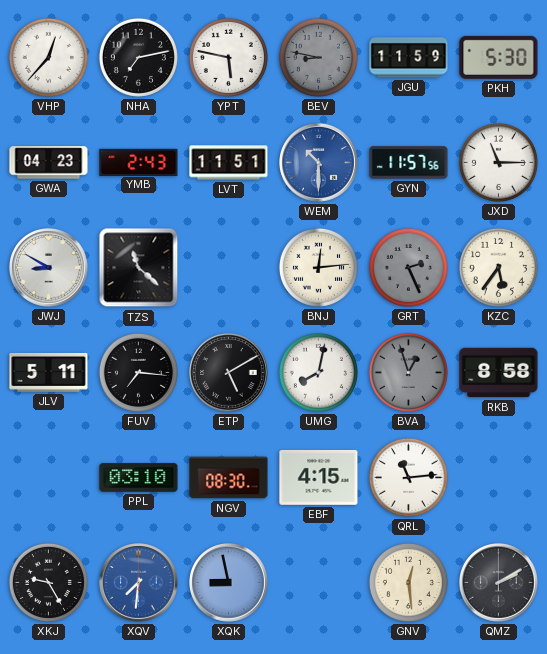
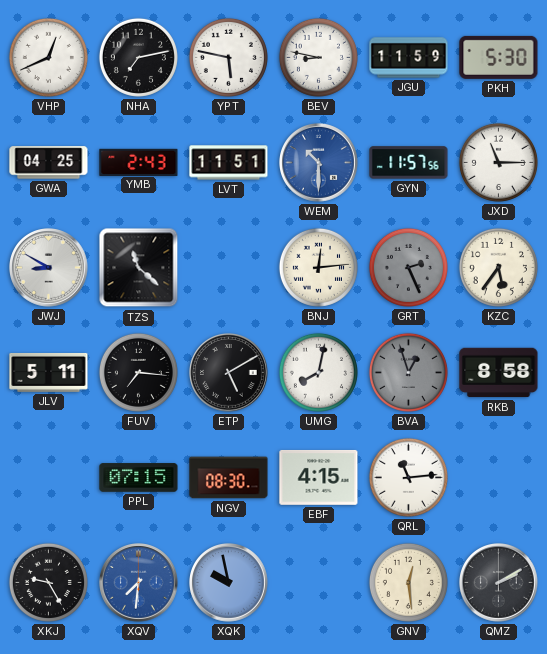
VHP: 12:37 -> 12:41 (48, 57)
BEV dial: grey -> white (318, 57)
GWA: 04:23 -> 04:25 (49, 163)
PPL: 03:10 -> 07:15 (139, 478)
XQK: 8:58 -> 9:58 (229, 583)
